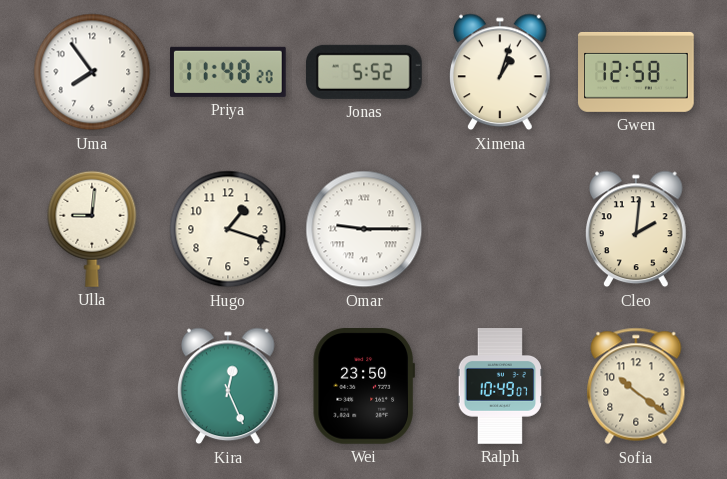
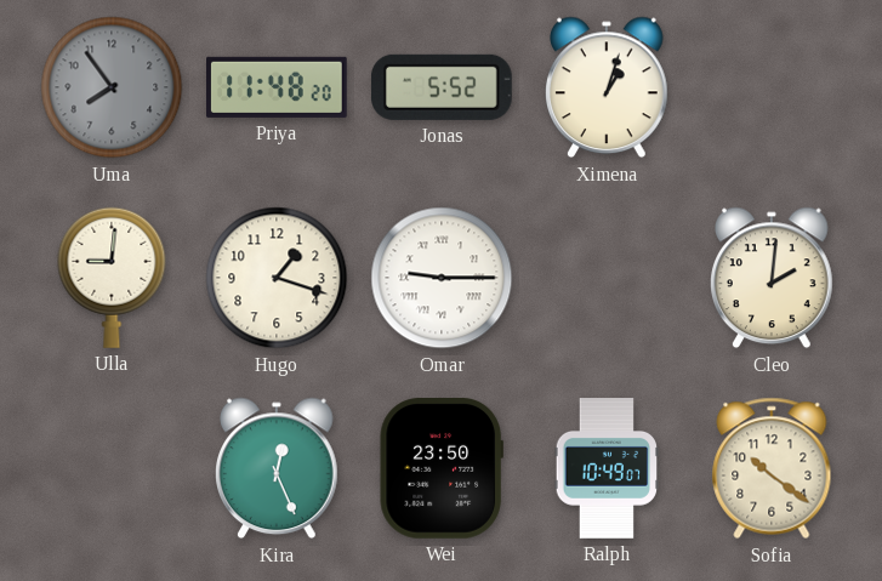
Uma dial: white -> grey (112, 87)
Gwen: 12:58 -> none (636, 72)
